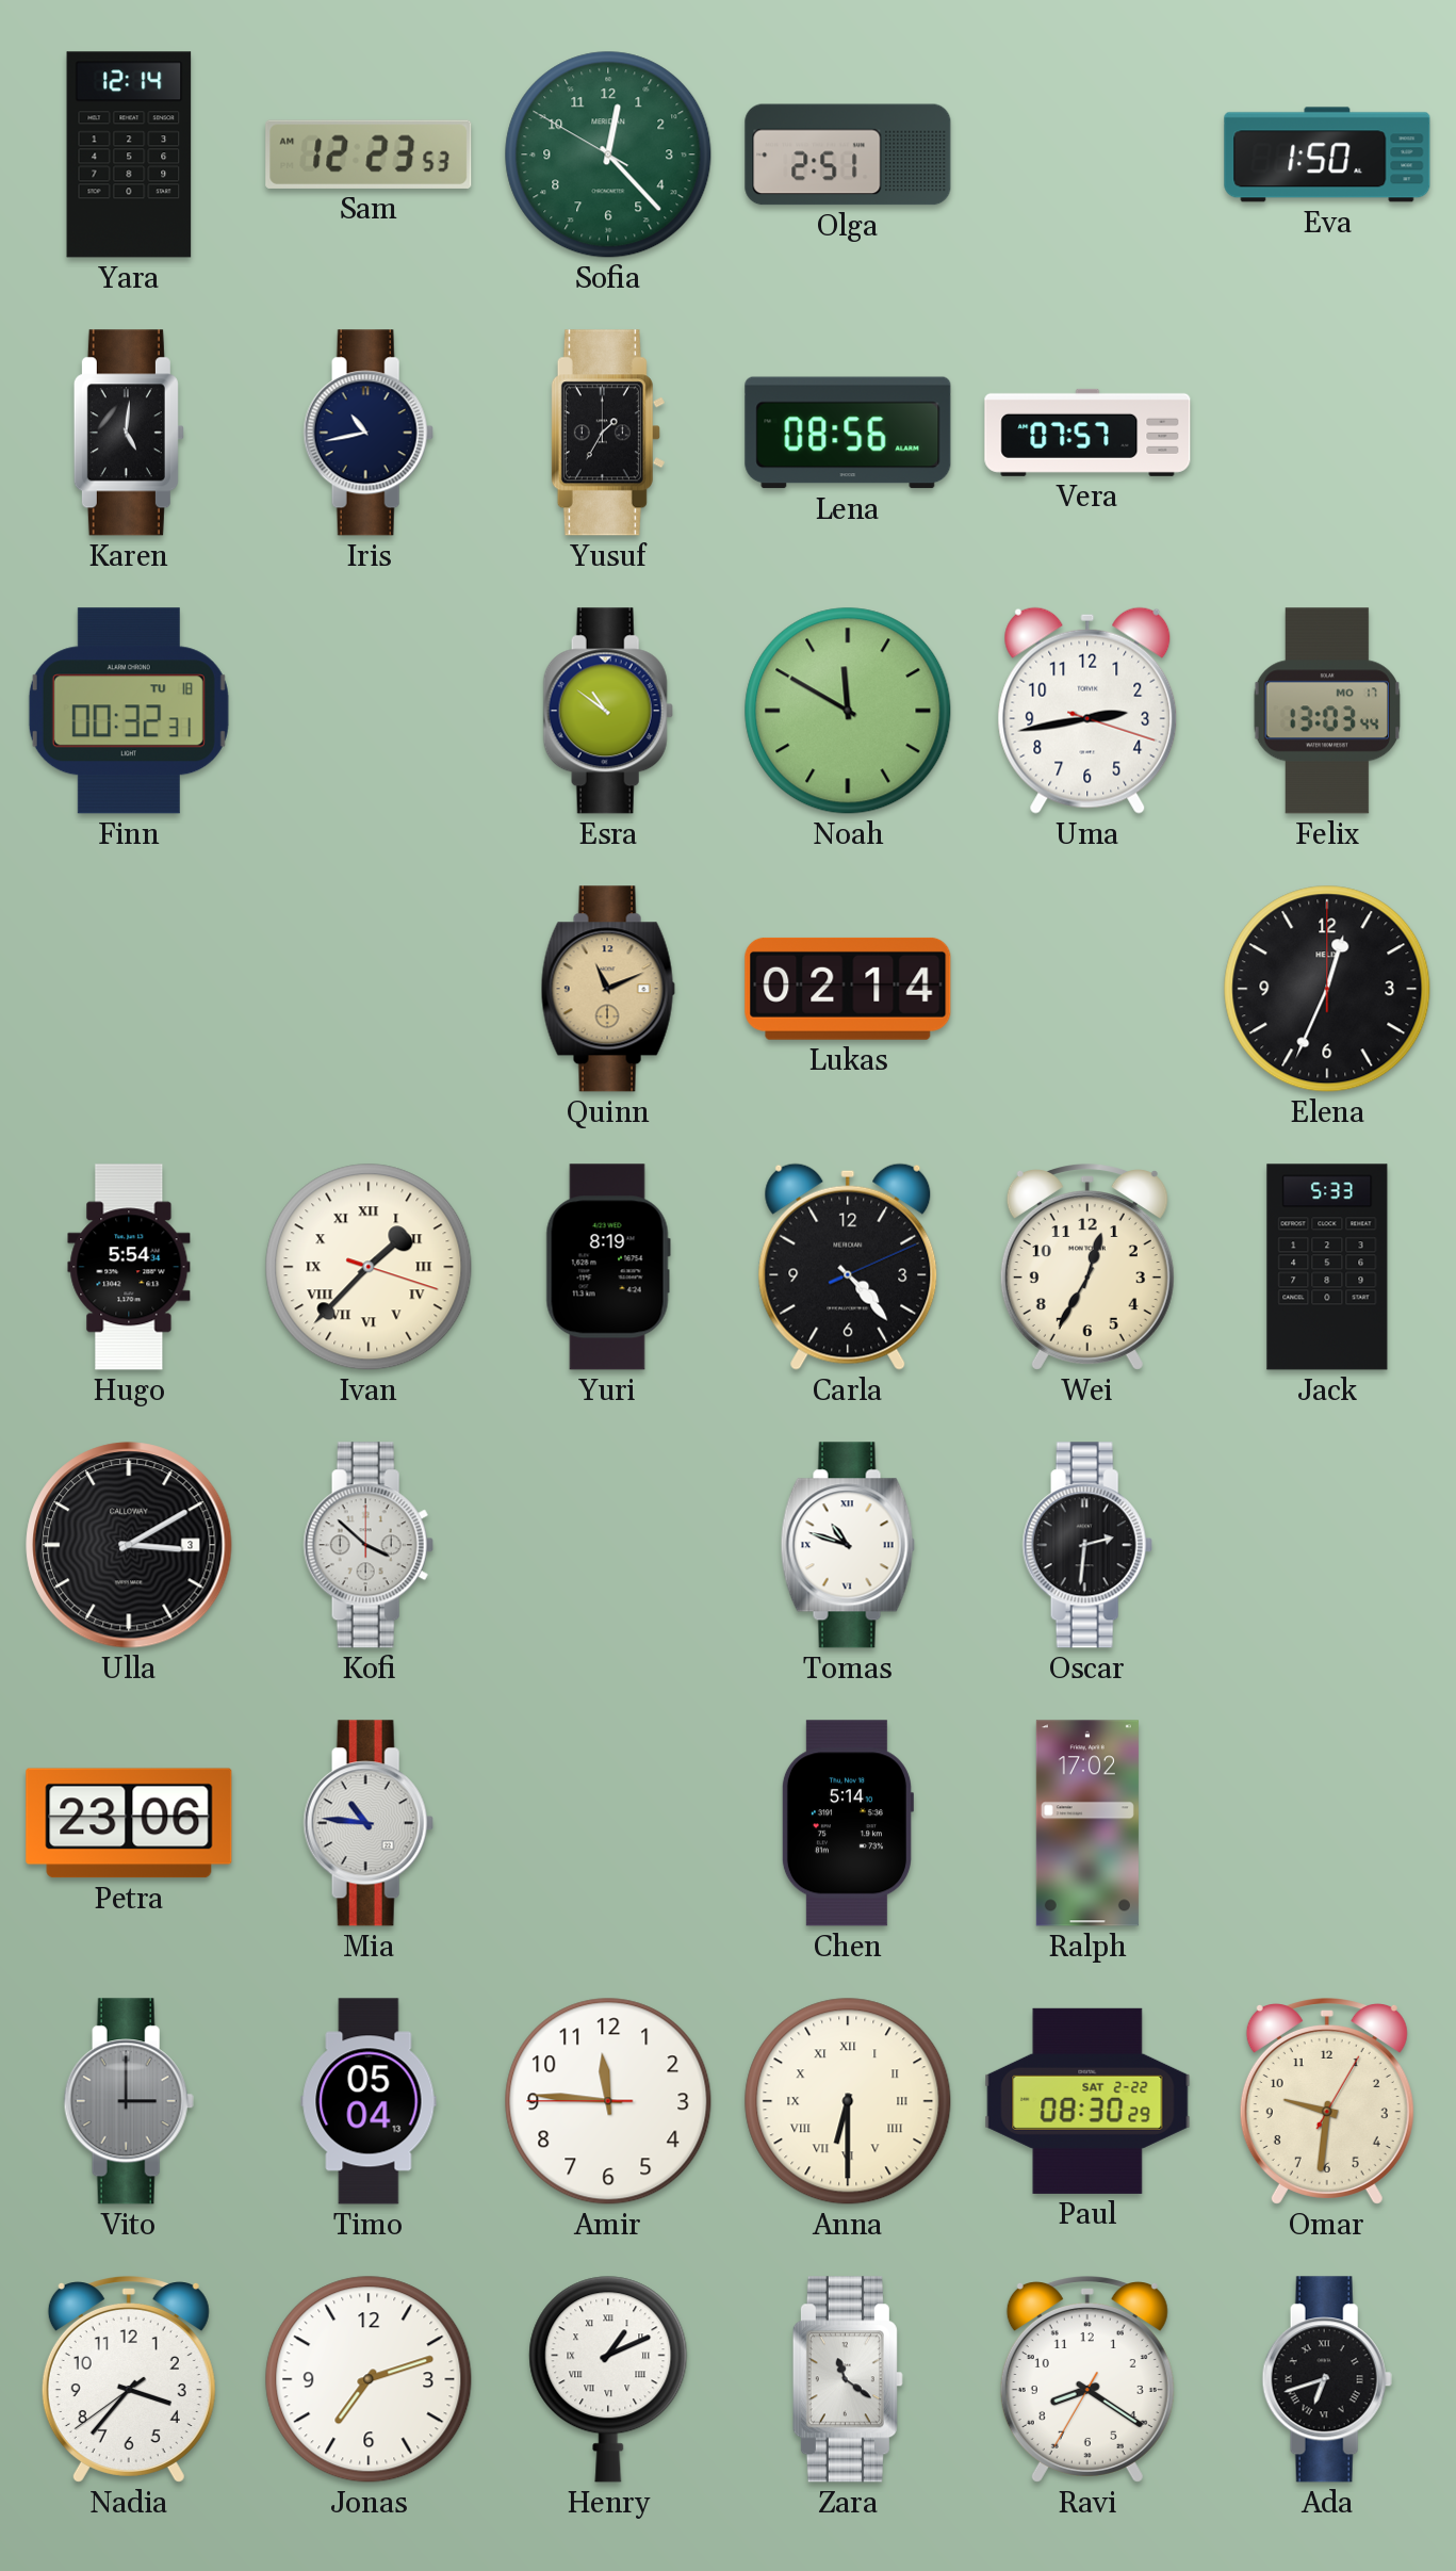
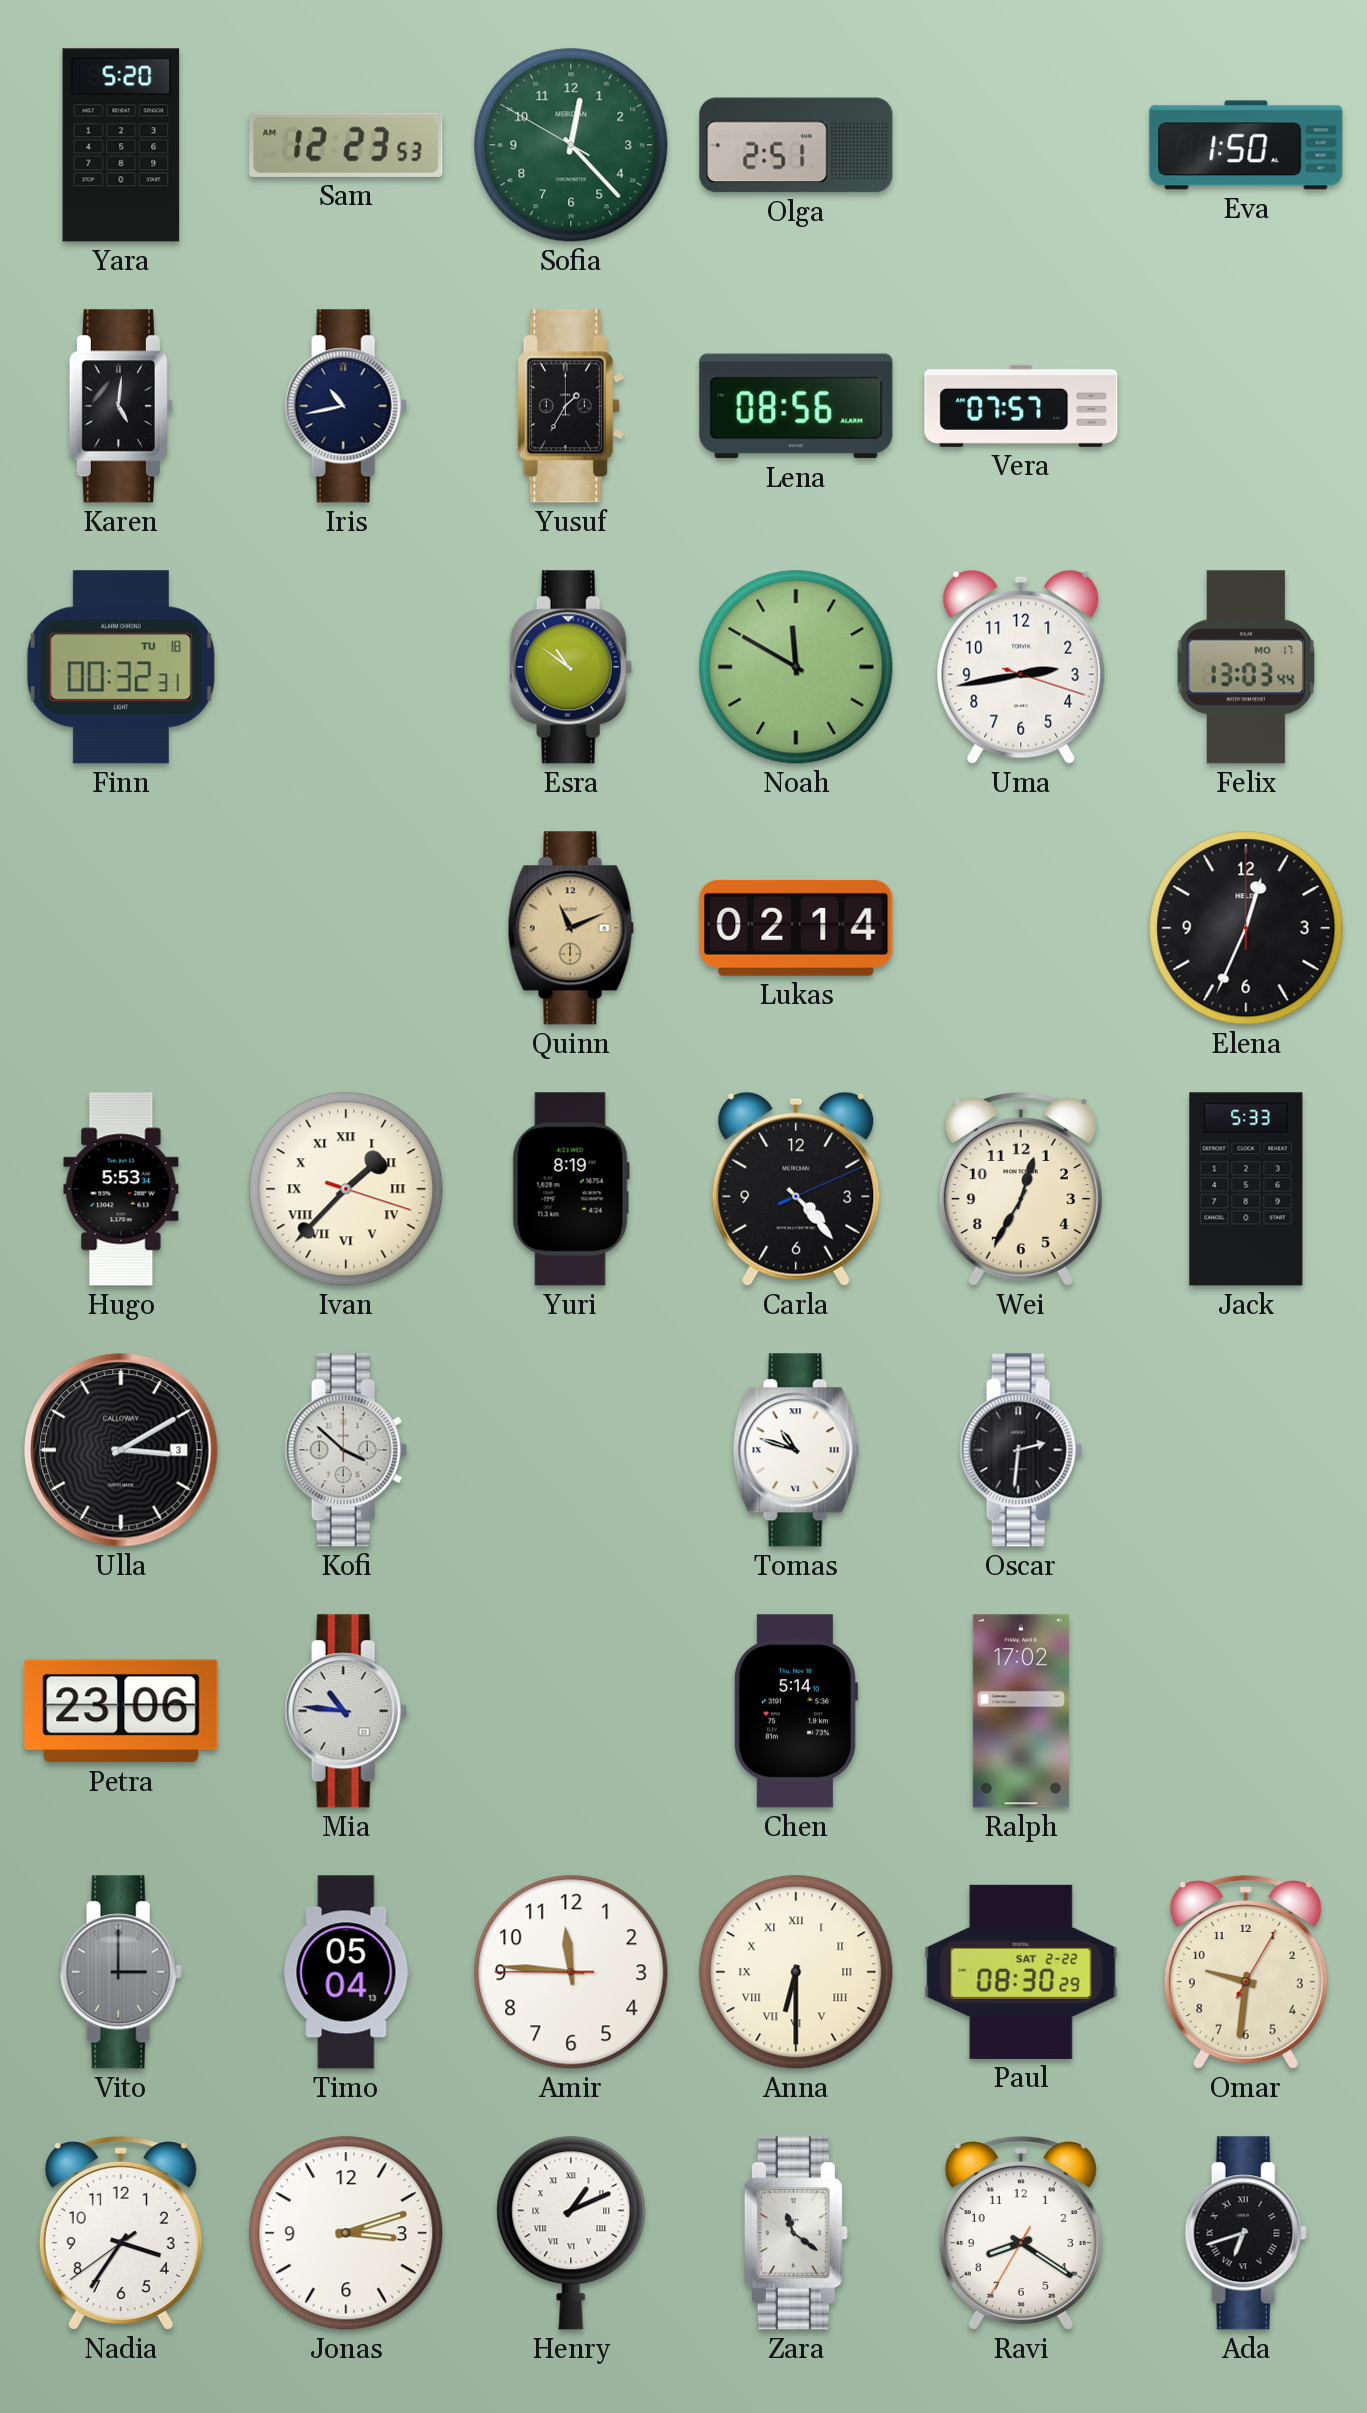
Yara: 12:14 -> 5:20 (121, 145)
Hugo: 5:54 -> 5:53 (121, 1189)
Nadia: 3:36 -> 3:35 (121, 2234)
Jonas: 7:12 -> 3:12 (346, 2233)
